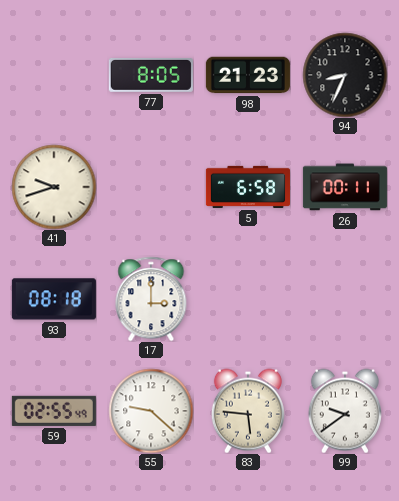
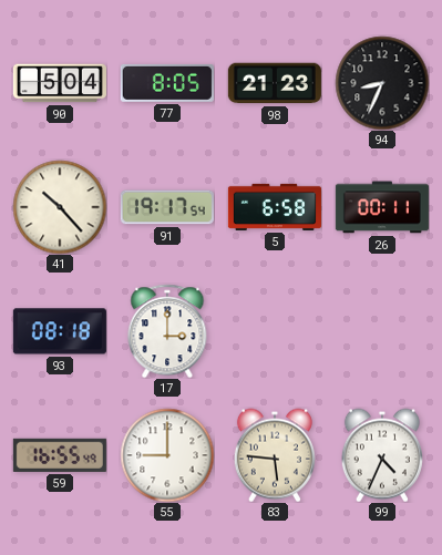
90: none -> 5:04 (60, 83)
41: 9:42 -> 10:23 (60, 207)
91: none -> 19:17 (167, 207)
59: 02:55 -> 16:55 (60, 455)
55: 9:22 -> 9:00 (167, 455)
99: 9:39 -> 4:34 (382, 455)
